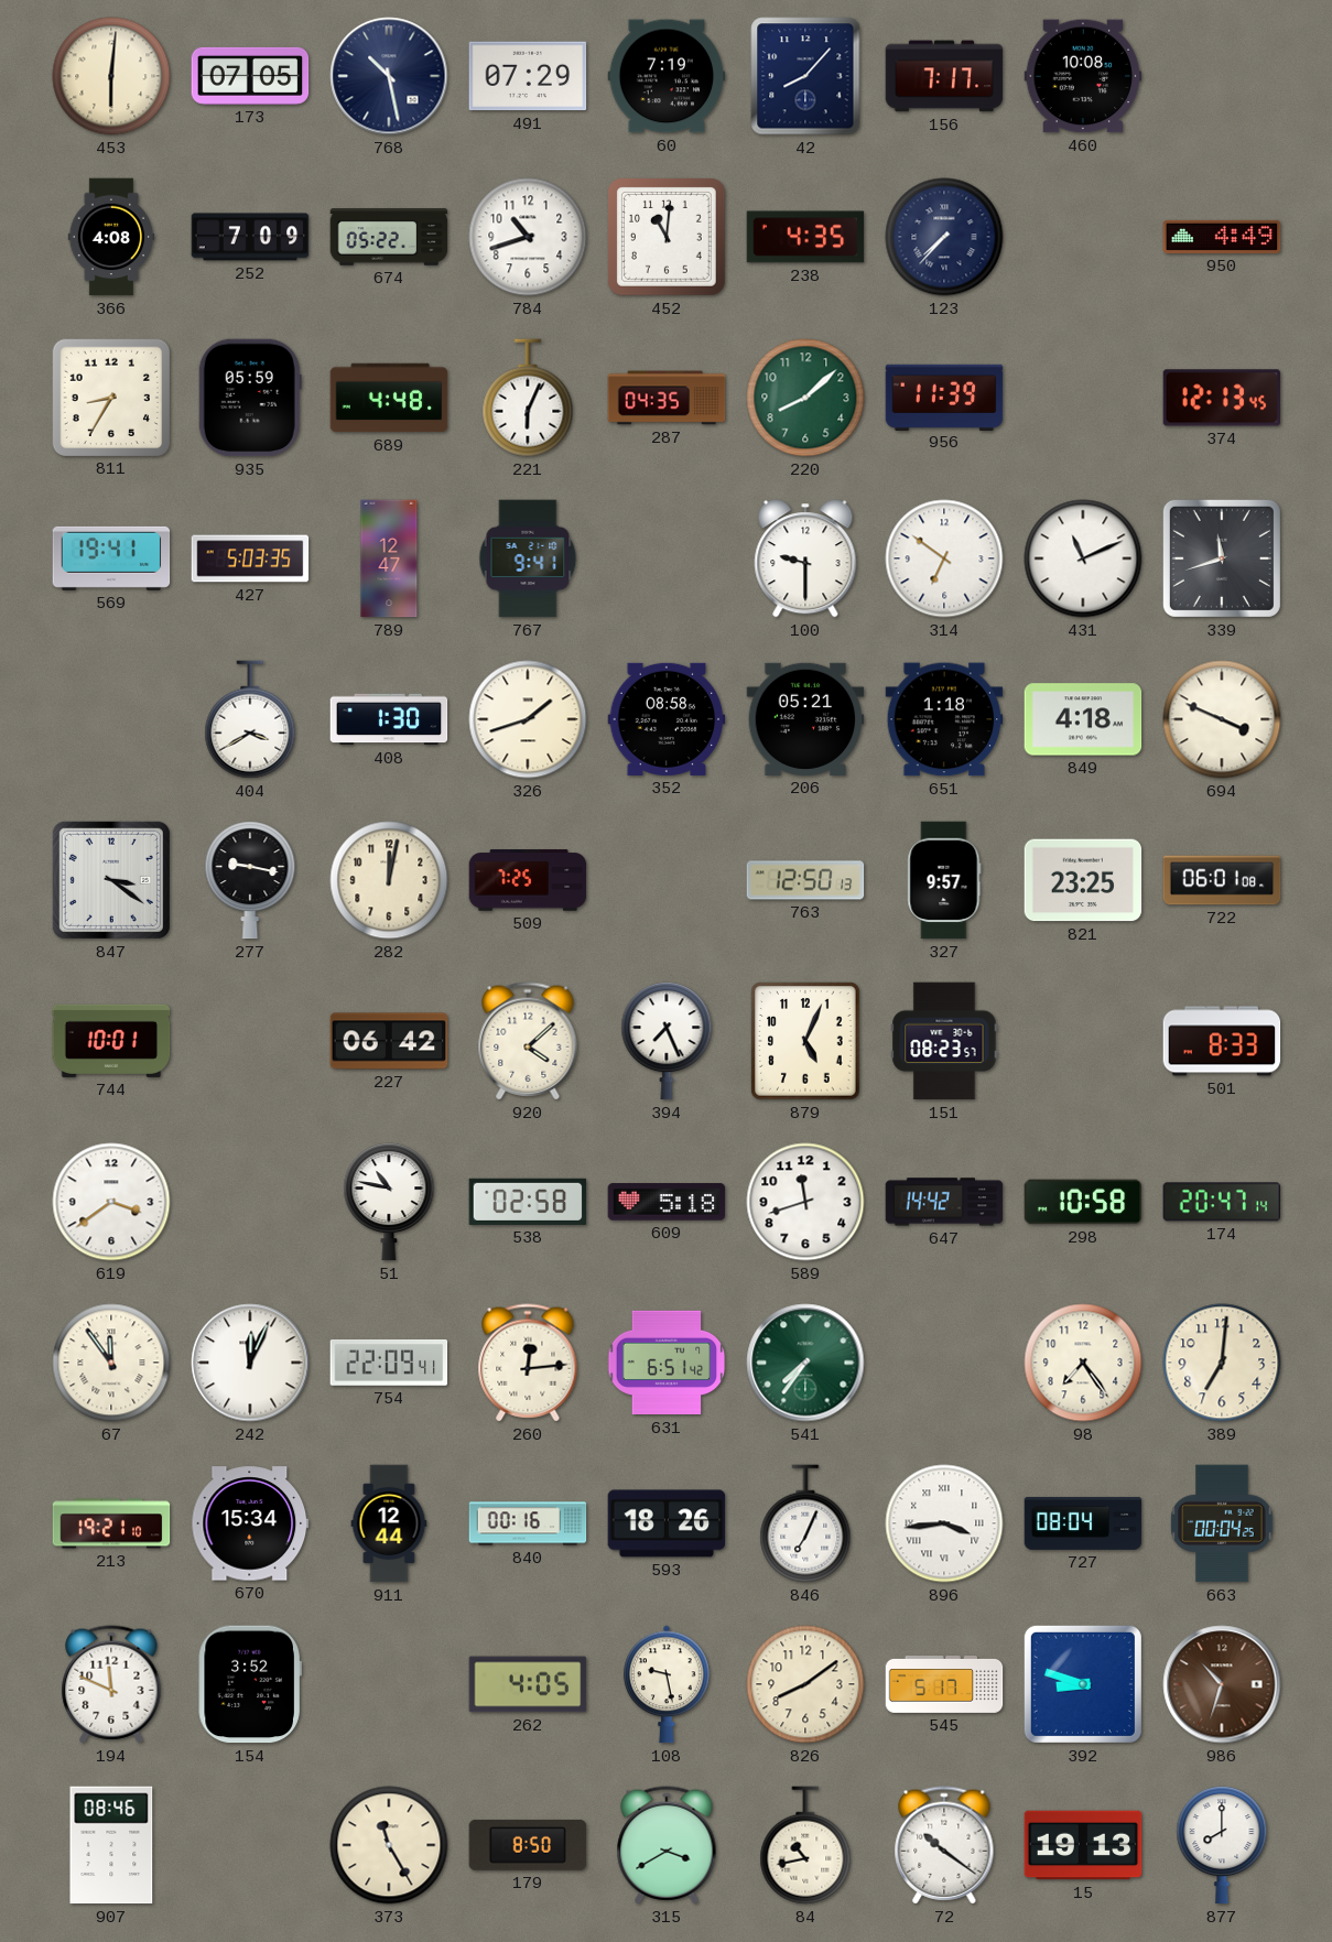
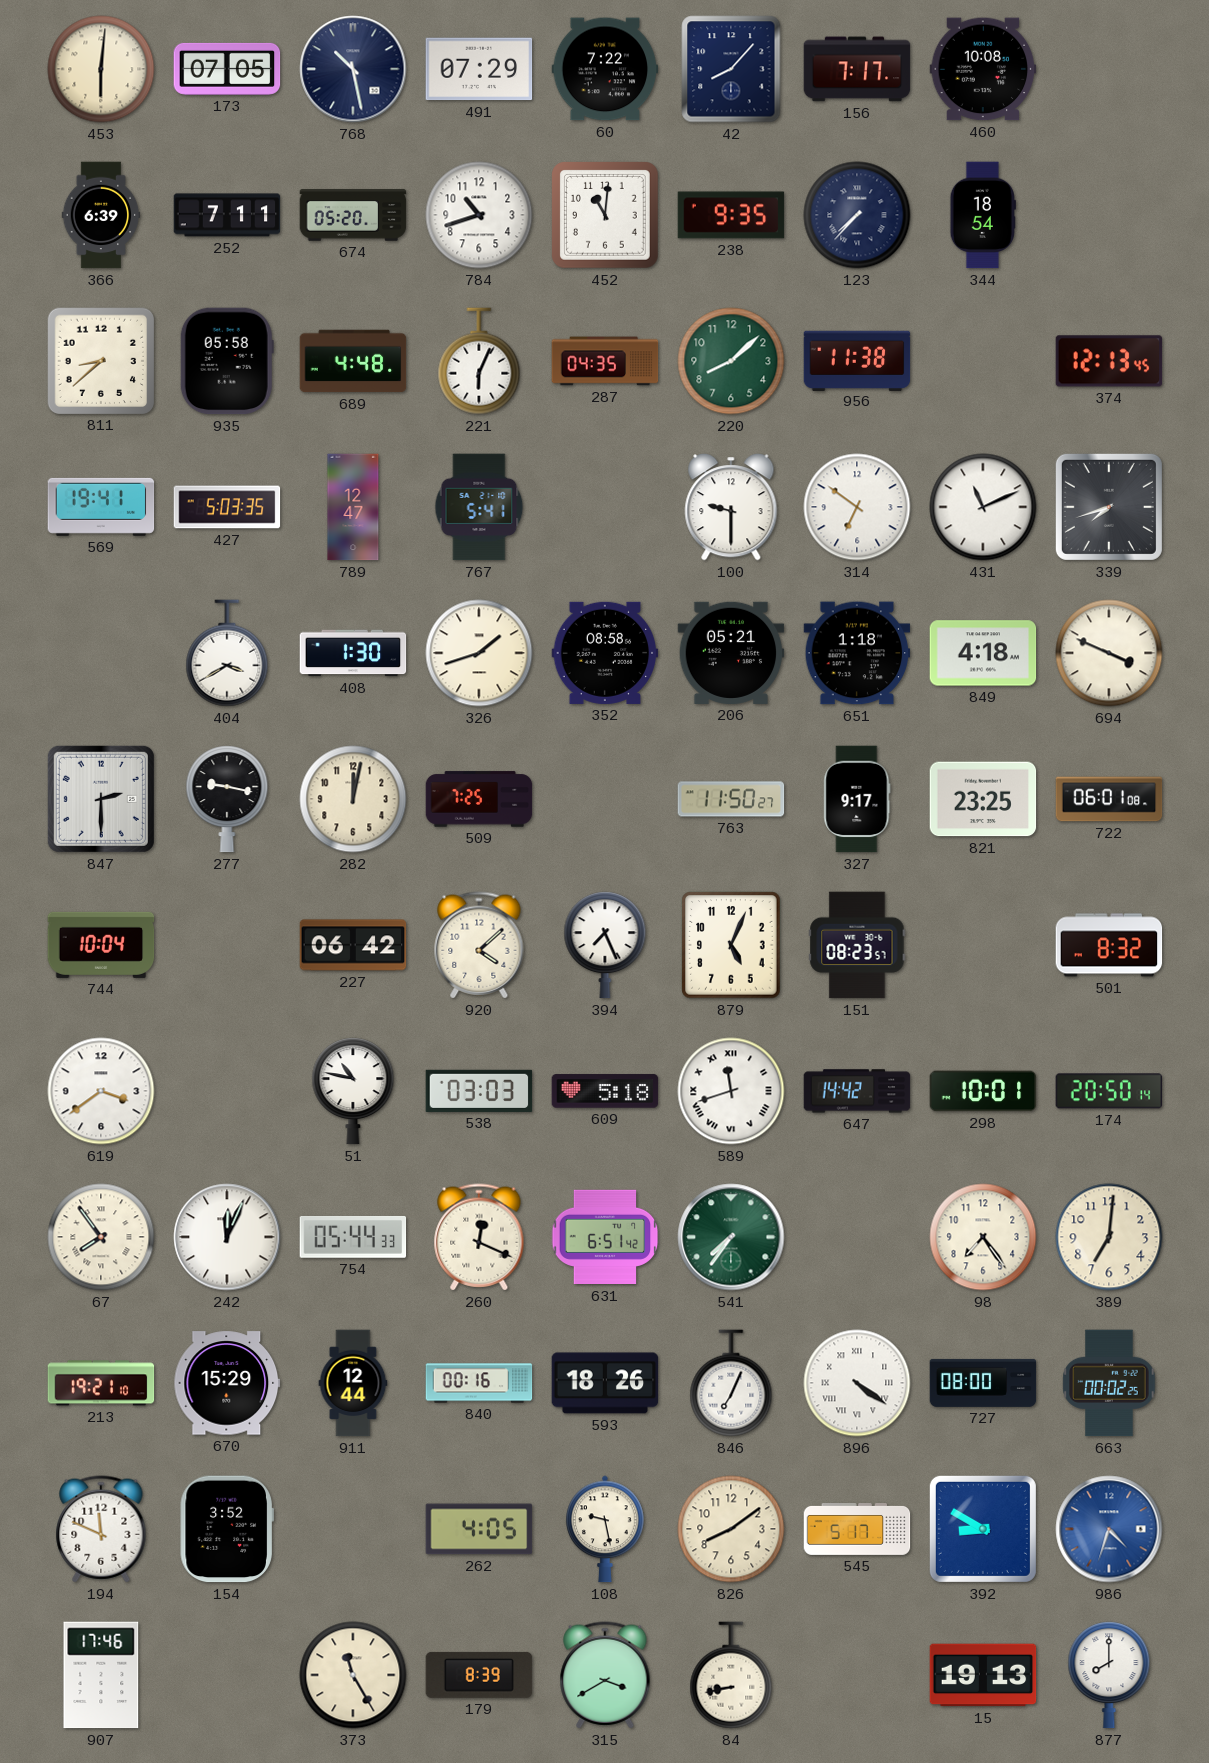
60: 7:19 -> 7:22 (605, 69)
366: 4:08 -> 6:39 (101, 215)
252: 7:09 -> 7:11 (227, 215)
674: 05:22 -> 05:20 (353, 215)
238: 4:35 -> 9:35 (731, 215)
344: none -> 18:54 (983, 215)
950: 4:49 -> none (1222, 237)
811: 8:35 -> 8:38 (100, 360)
935: 05:59 -> 05:58 (227, 361)
956: 11:39 -> 11:38 (857, 360)
767: 9:41 -> 5:41 (479, 507)
339: 11:42 -> 7:42 (1109, 507)
847: 3:21 -> 2:30 (101, 799)
763: 12:50 -> 11:50 (731, 799)
327: 9:57 -> 9:17 (857, 799)
744: 10:01 -> 10:04 (101, 945)
501: 8:33 -> 8:32 (1109, 945)
538: 02:58 -> 03:03 (479, 1091)
589 numerals: Arabic -> Roman (731, 1091)
298: 10:58 -> 10:01 (983, 1091)
174: 20:47 -> 20:50 (1109, 1091)
67: 11:54 -> 7:54 (101, 1237)
754: 22:09 -> 05:44 (353, 1237)
260: 12:14 -> 12:19 (479, 1237)
670: 15:34 -> 15:29 (227, 1383)
896: 3:44 -> 4:21 (857, 1383)
727: 08:04 -> 08:00 (983, 1383)
663: 00:04 -> 00:02 (1109, 1383)
392: 8:48 -> 8:50 (983, 1529)
986: 10:33 -> 4:33 (1109, 1529)
986 dial: brown -> blue (1109, 1529)
907: 08:46 -> 17:46 (101, 1675)
179: 8:50 -> 8:39 (479, 1675)
84: 10:43 -> 8:43 (731, 1675)
72: 10:21 -> none (944, 1845)
